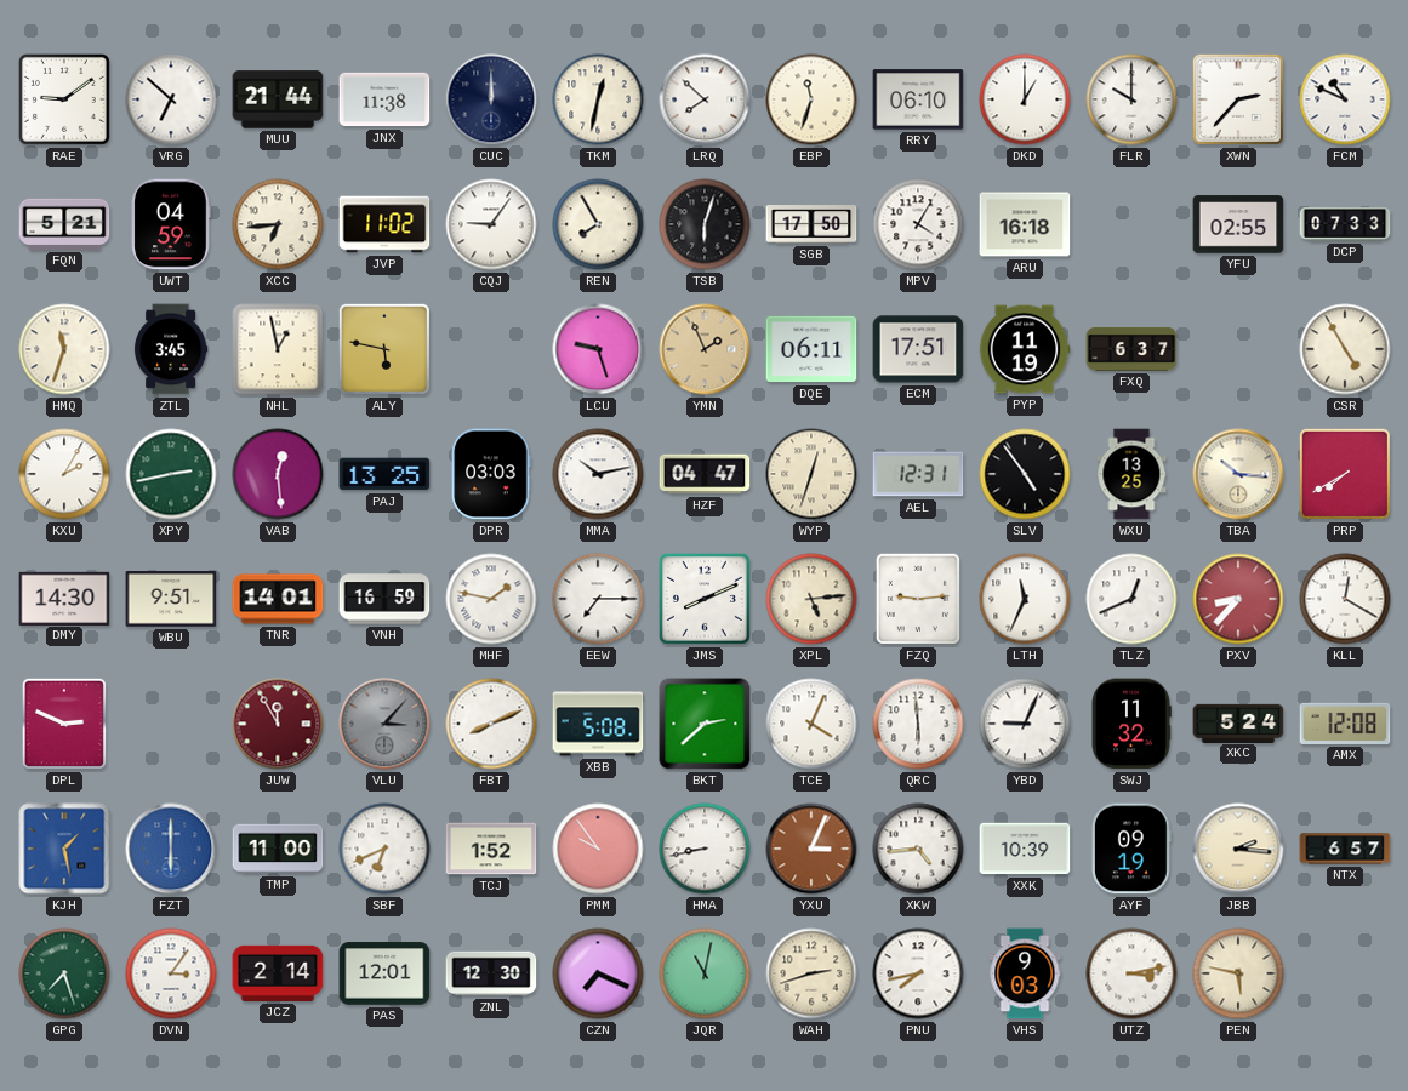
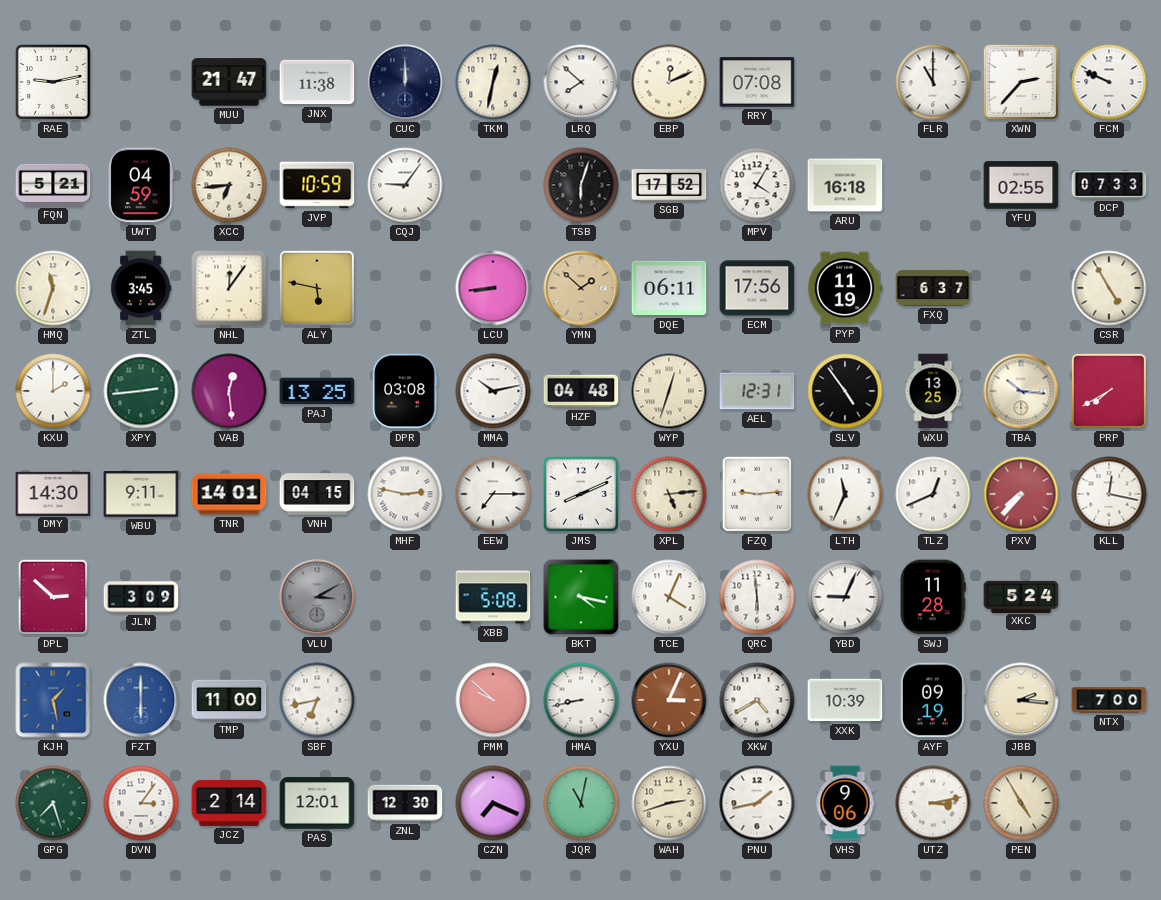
RAE: 9:09 -> 9:13 (53, 82)
VRG: 6:52 -> none (171, 99)
MUU: 21:44 -> 21:47 (229, 82)
EBP: 11:33 -> 12:11 (669, 82)
RRY: 06:10 -> 07:08 (757, 82)
DKD: 1:00 -> none (1025, 99)
FLR: 10:00 -> 11:00 (933, 82)
FCM: 10:49 -> 9:49 (1109, 82)
JVP: 11:02 -> 10:59 (317, 185)
REN: 7:55 -> none (598, 224)
SGB: 17:50 -> 17:52 (669, 185)
NHL: 12:58 -> 12:06 (229, 288)
LCU: 9:27 -> 8:44 (493, 288)
YMN: 1:56 -> 1:52 (581, 288)
ECM: 17:51 -> 17:56 (757, 288)
KXU: 2:05 -> 2:00 (53, 391)
XPY: 2:43 -> 2:44 (141, 391)
DPR: 03:03 -> 03:08 (405, 391)
HZF: 04:47 -> 04:48 (581, 391)
WBU: 9:51 -> 9:11 (141, 495)
VNH: 16:59 -> 04:15 (317, 494)
MHF: 1:47 -> 2:47 (405, 494)
PXV: 8:37 -> 7:37 (1021, 494)
KLL: 12:20 -> 12:17 (1109, 494)
DPL: 2:49 -> 2:52 (53, 597)
JLN: none -> 3:09 (141, 597)
JUW: 11:55 -> none (278, 724)
VLU: 3:07 -> 3:10 (317, 597)
FBT: 8:11 -> none (491, 724)
BKT: 2:38 -> 4:17 (581, 597)
SWJ: 11:32 -> 11:28 (933, 597)
AMX: 12:08 -> none (1345, 724)
SBF: 6:41 -> 6:43 (317, 700)
TCJ: 1:52 -> none (491, 849)
PMM: 9:54 -> 9:52 (493, 700)
XKW: 4:44 -> 4:40 (757, 700)
NTX: 6:57 -> 7:00 (1109, 700)
PNU: 7:43 -> 1:43 (757, 803)
VHS: 9:03 -> 9:06 (845, 803)
PEN: 5:47 -> 4:55 (1021, 803)
